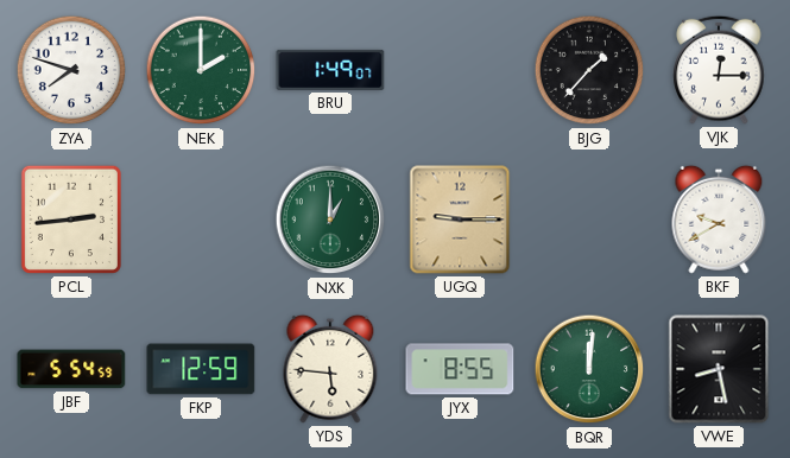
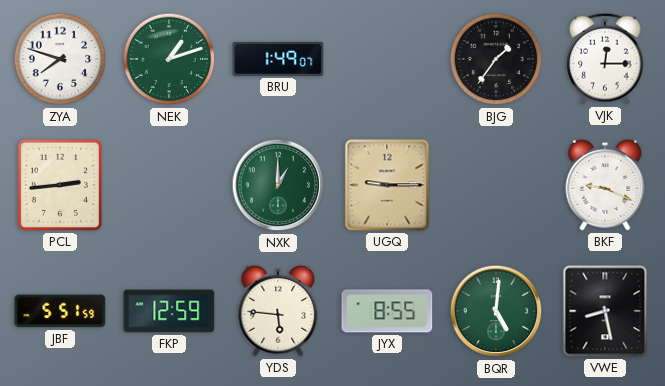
NEK: 2:00 -> 1:12 (169, 59)
BJG: 1:37 -> 1:36 (496, 59)
BKF: 9:40 -> 9:19 (605, 185)
JBF: 5:54 -> 5:51 (60, 311)
BQR: 12:01 -> 5:01 (496, 311)
